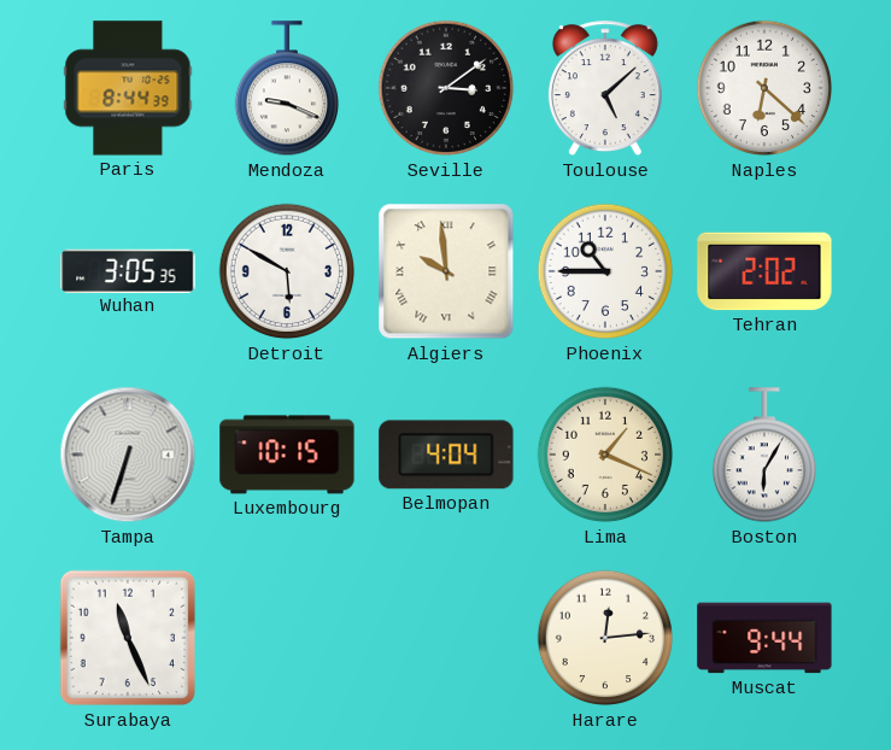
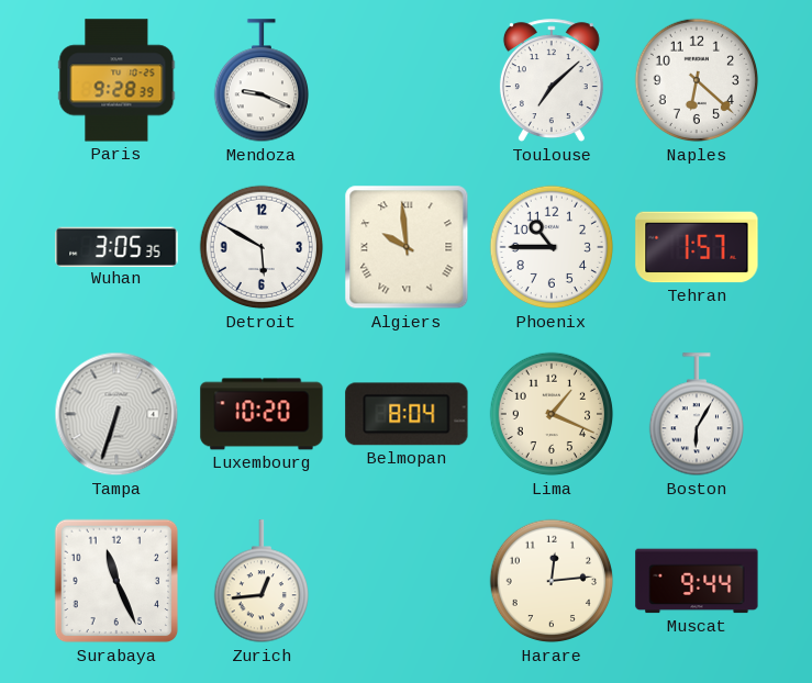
Paris: 8:44 -> 9:28 (116, 80)
Seville: 3:09 -> none (446, 88)
Toulouse: 5:08 -> 7:08 (552, 81)
Tehran: 2:02 -> 1:57 (697, 247)
Luxembourg: 10:15 -> 10:20 (262, 414)
Belmopan: 4:04 -> 8:04 (407, 414)
Zurich: none -> 12:44 (260, 582)
